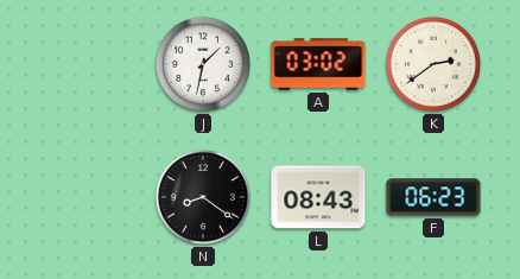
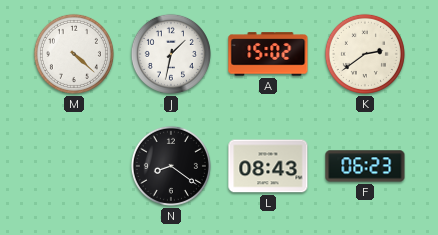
M: none -> 4:22 (74, 54)
A: 03:02 -> 15:02 (268, 54)
